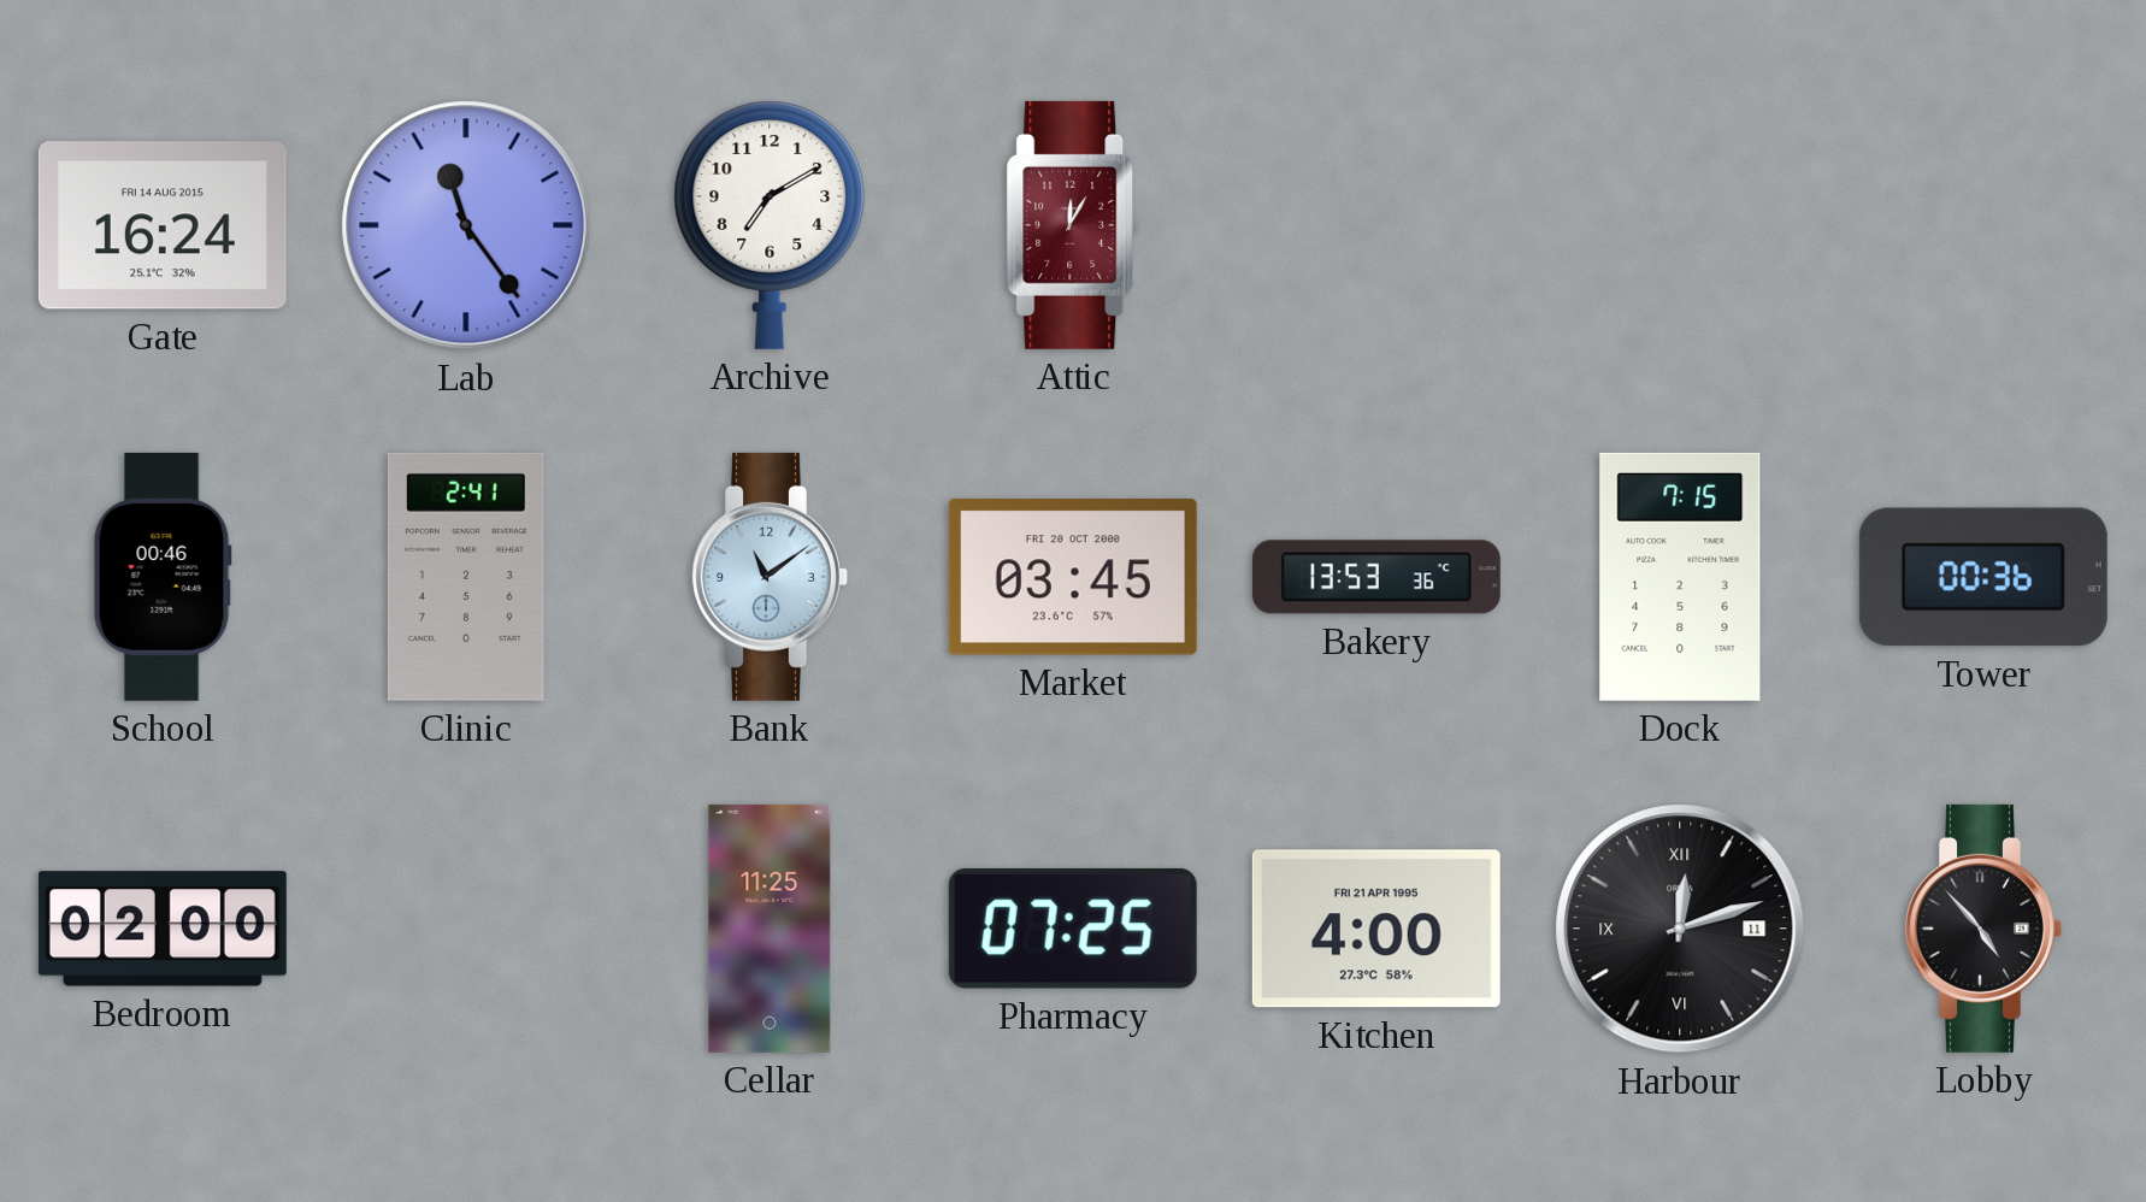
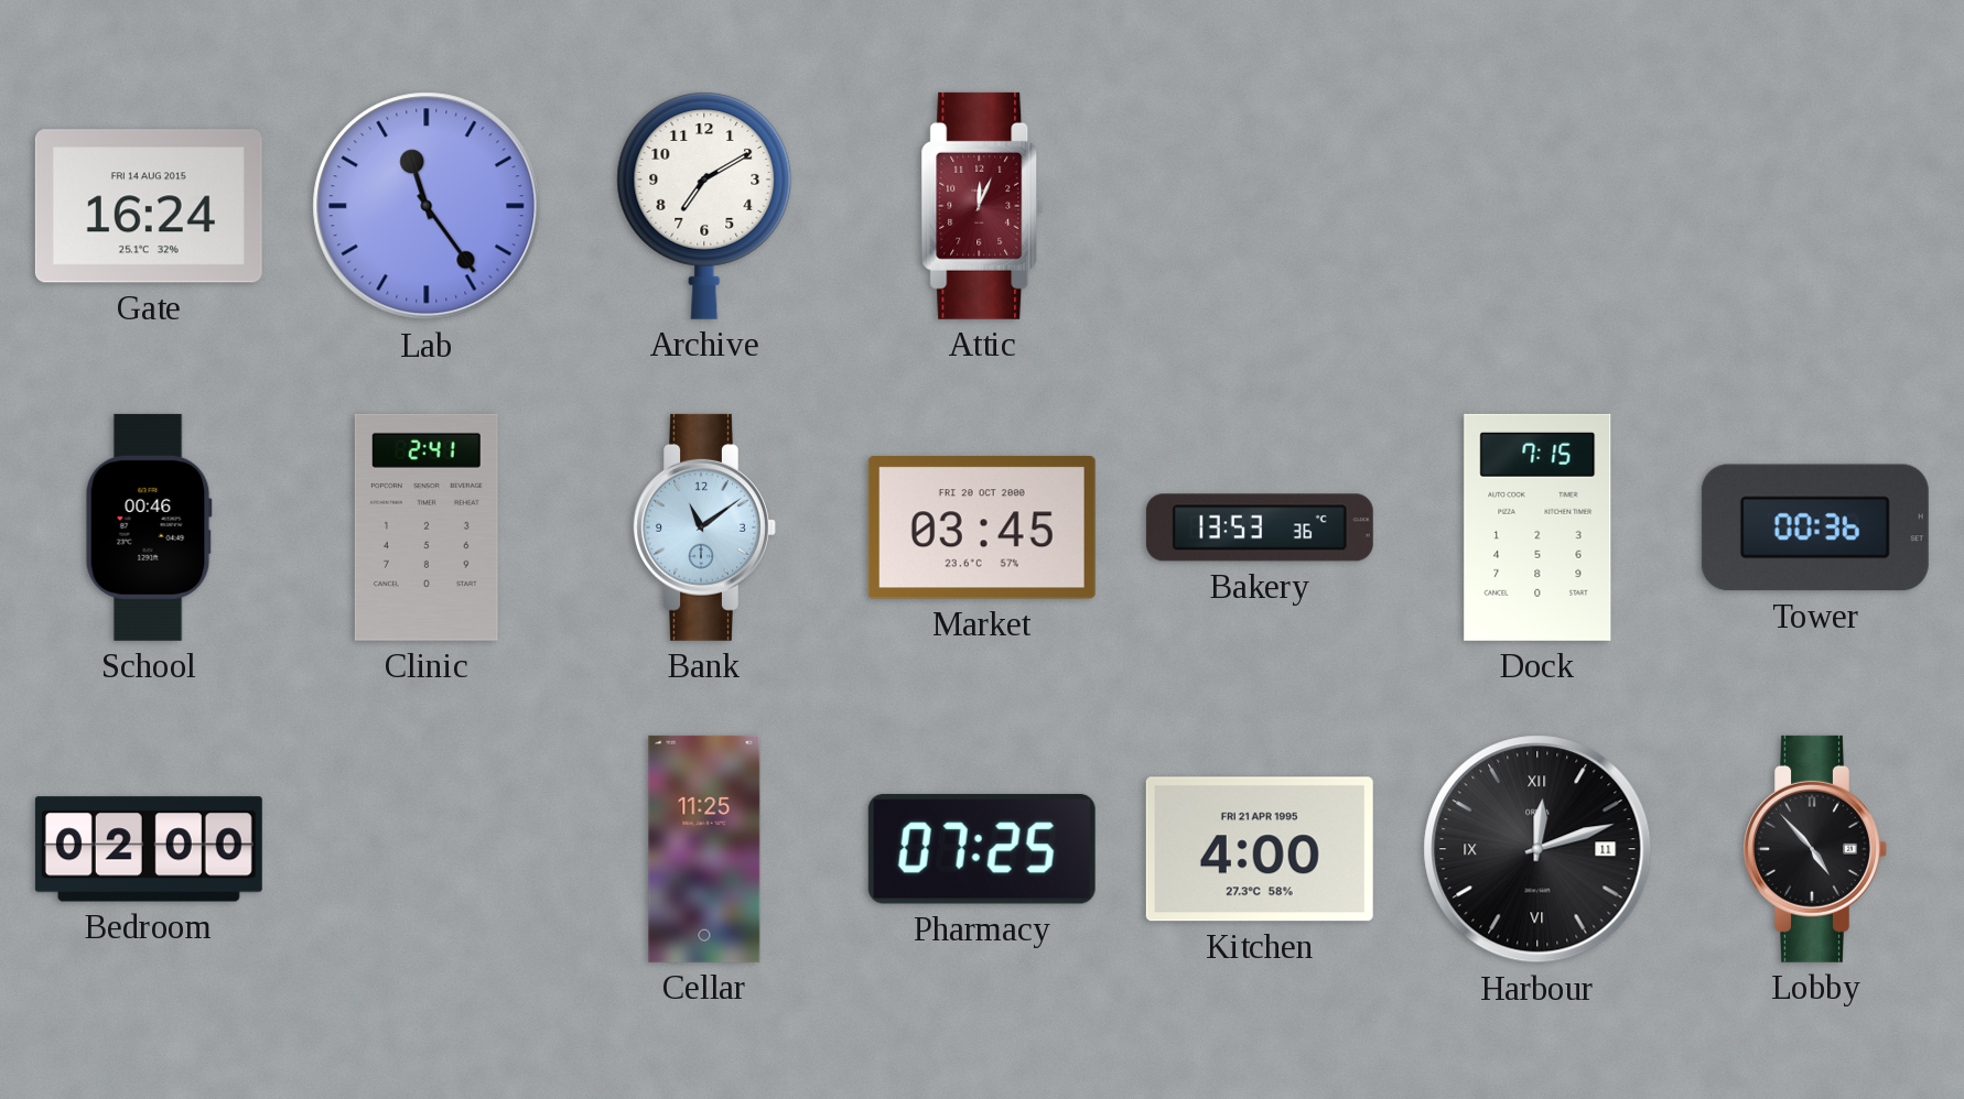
Attic: 12:05 -> 12:04 (982, 206)
